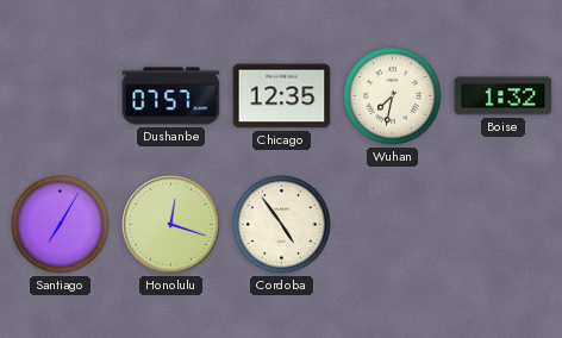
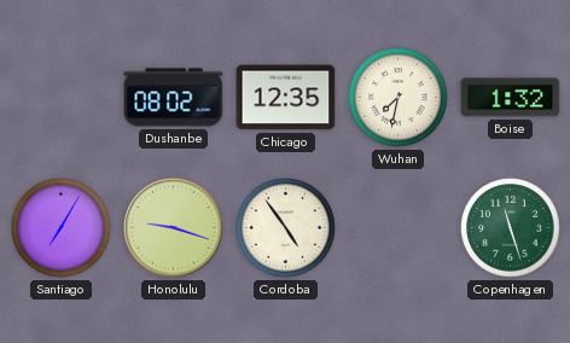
Dushanbe: 07:57 -> 08:02 (174, 98)
Honolulu: 12:18 -> 9:18 (174, 228)
Copenhagen: none -> 11:27 (511, 228)
